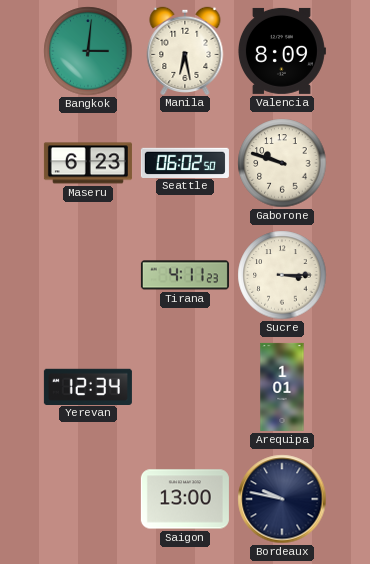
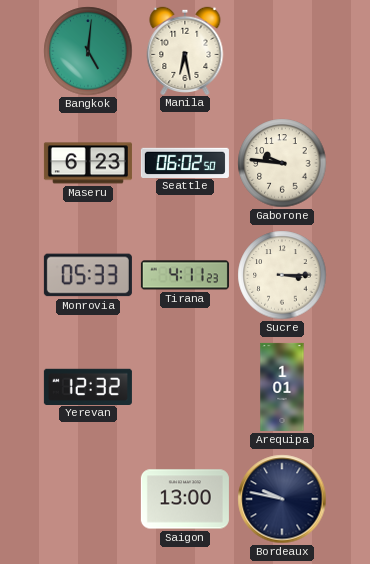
Bangkok: 3:01 -> 5:01 (88, 51)
Valencia: 8:09 -> none (281, 51)
Gaborone: 9:48 -> 9:46 (282, 163)
Monrovia: none -> 05:33 (88, 275)
Yerevan: 12:34 -> 12:32 (88, 386)
